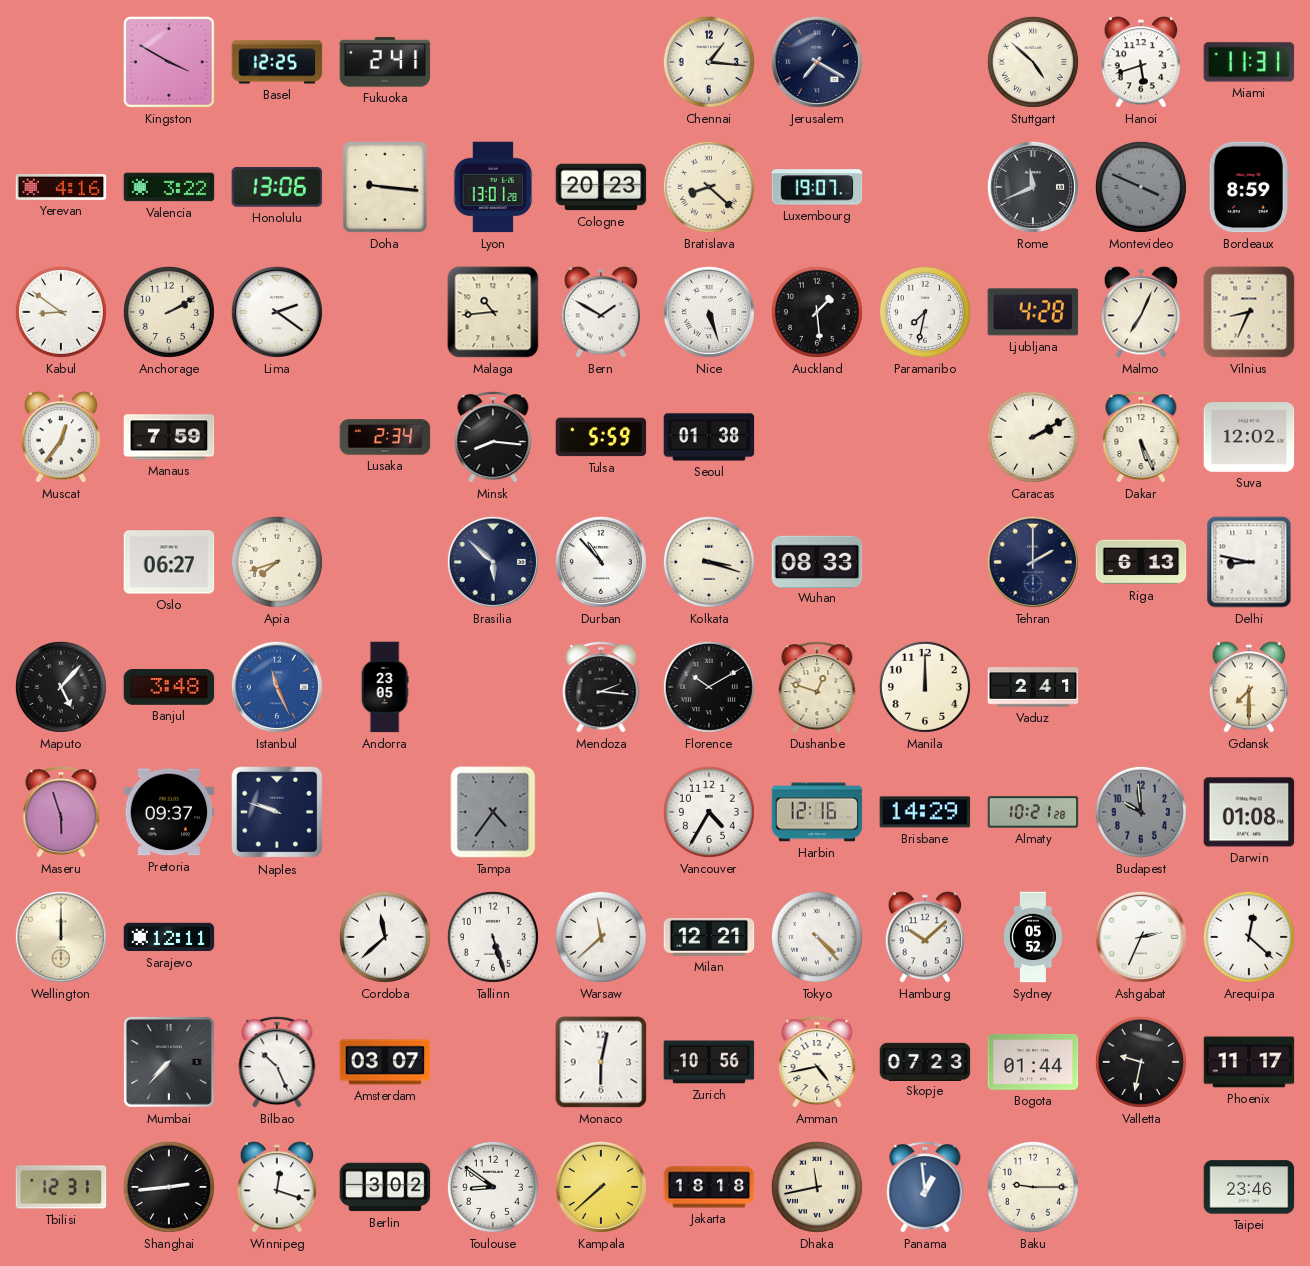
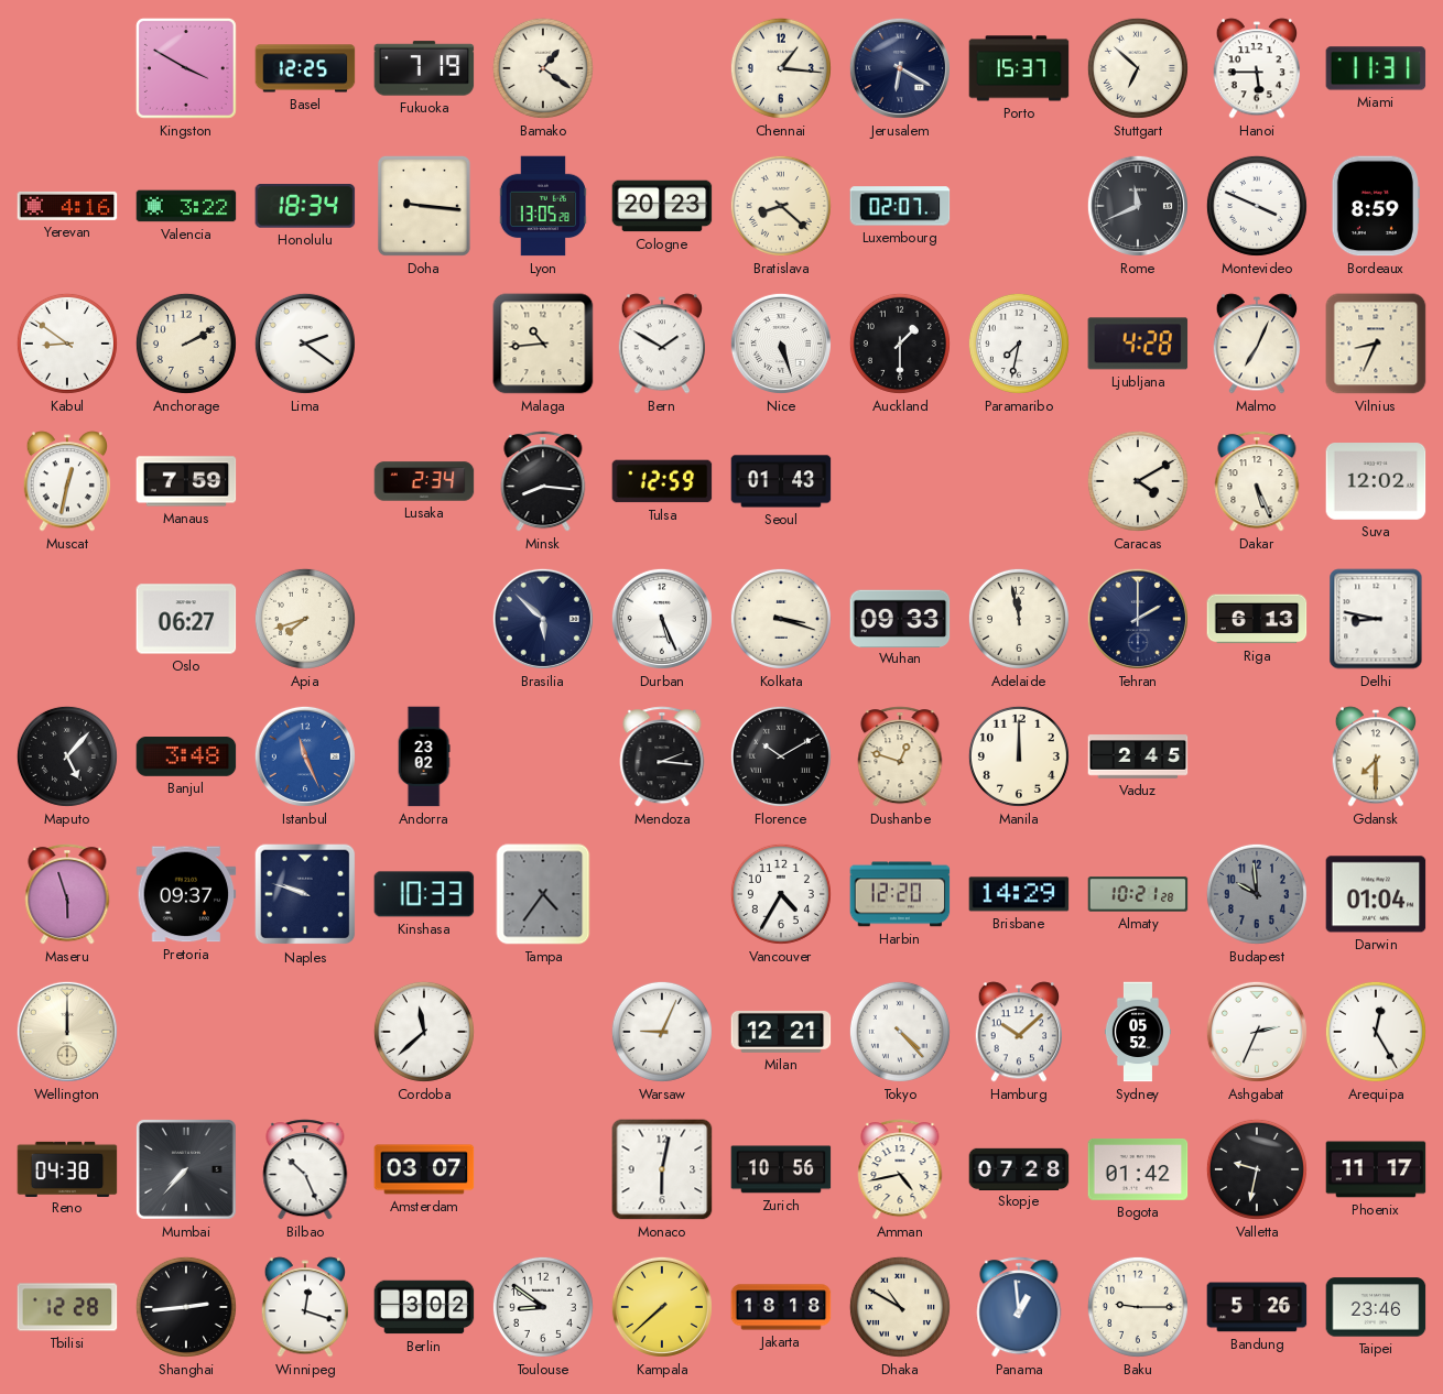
Fukuoka: 2:41 -> 7:19 (424, 68)
Bamako: none -> 1:21 (543, 68)
Jerusalem: 7:20 -> 6:20 (900, 68)
Porto: none -> 15:37 (1019, 68)
Stuttgart: 4:52 -> 6:52 (1138, 68)
Hanoi: 5:42 -> 5:45 (1256, 68)
Honolulu: 13:06 -> 18:34 (305, 206)
Lyon: 13:01 -> 13:05 (542, 206)
Luxembourg: 19:07 -> 02:07 (900, 206)
Montevideo dial: grey -> white (1257, 206)
Auckland: 1:29 -> 1:30 (900, 344)
Muscat: 12:36 -> 12:32 (66, 481)
Tulsa: 5:59 -> 12:59 (662, 481)
Seoul: 01:38 -> 01:43 (781, 481)
Caracas: 2:10 -> 4:10 (1138, 481)
Durban: 10:53 -> 5:26 (662, 619)
Wuhan: 08:33 -> 09:33 (900, 618)
Adelaide: none -> 11:58 (1019, 619)
Andorra: 23:05 -> 23:02 (424, 756)
Vaduz: 2:41 -> 2:45 (1138, 756)
Kinshasa: none -> 10:33 (424, 894)
Harbin: 12:16 -> 12:20 (900, 894)
Darwin: 01:08 -> 01:04 (1376, 894)
Sarajevo: 12:11 -> none (169, 937)
Tallinn: 5:27 -> none (493, 937)
Warsaw: 11:38 -> 9:04 (662, 1032)
Arequipa: 12:22 -> 12:25 (1376, 1032)
Reno: none -> 04:38 (67, 1168)
Skopje: 07:23 -> 07:28 (1019, 1168)
Bogota: 01:44 -> 01:42 (1138, 1170)
Tbilisi: 12:31 -> 12:28 (67, 1307)
Dhaka: 11:43 -> 10:50 (900, 1307)
Bandung: none -> 5:26 (1257, 1307)
